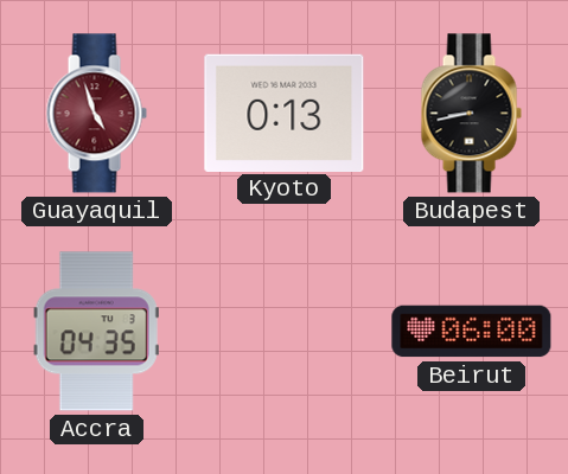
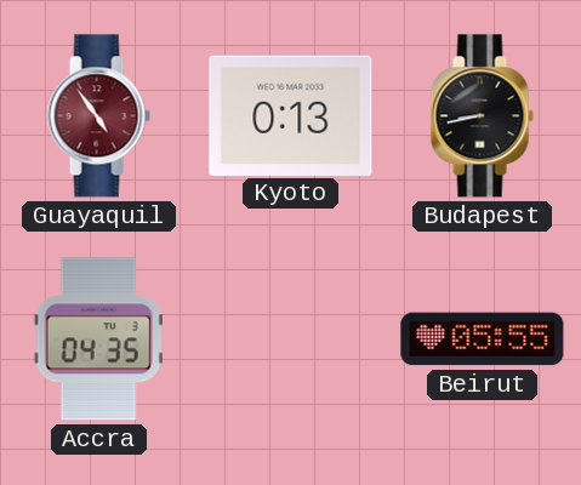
Guayaquil: 4:57 -> 4:54 (98, 116)
Beirut: 06:00 -> 05:55 (483, 339)
